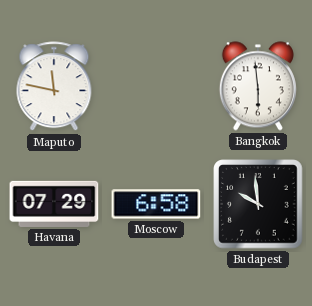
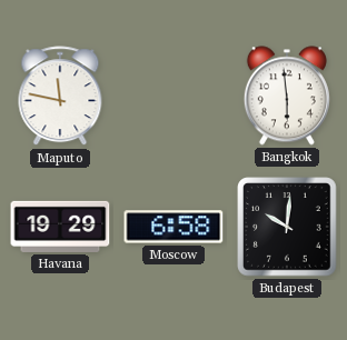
Havana: 07:29 -> 19:29 (60, 227)
Budapest: 9:59 -> 10:01 (287, 227)
